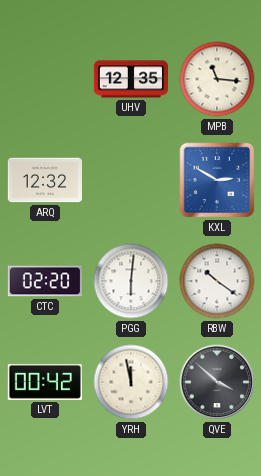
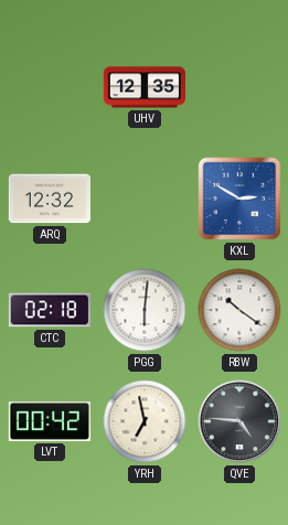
MPB: 11:16 -> none (217, 79)
CTC: 02:20 -> 02:18 (50, 310)
YRH: 11:58 -> 6:58 (145, 421)
QVE: 3:52 -> 4:46 (239, 421)
